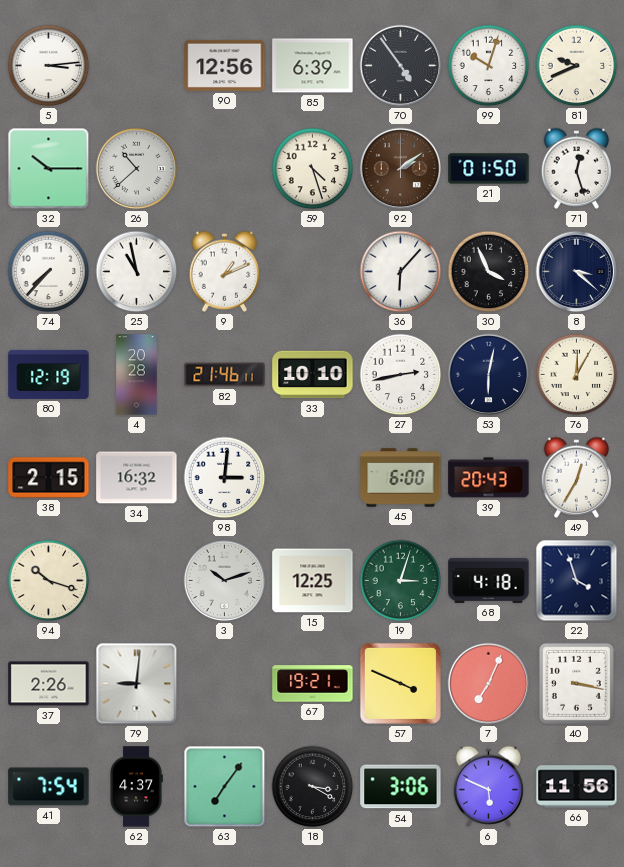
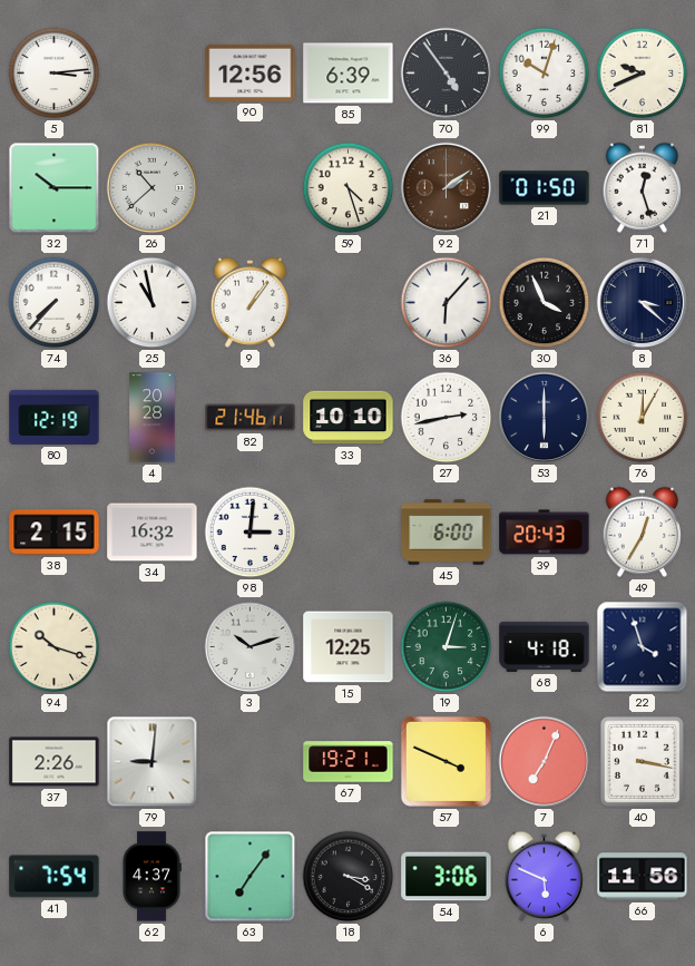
9: 1:11 -> 1:06 (251, 302)
53: 6:02 -> 6:00 (545, 418)
